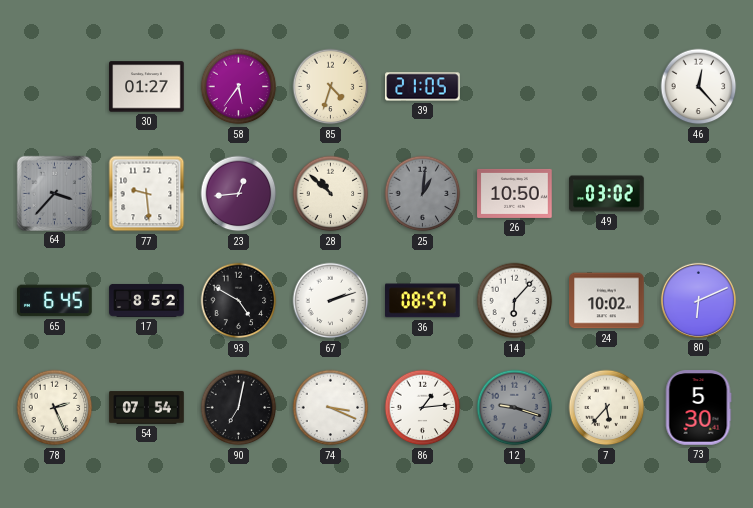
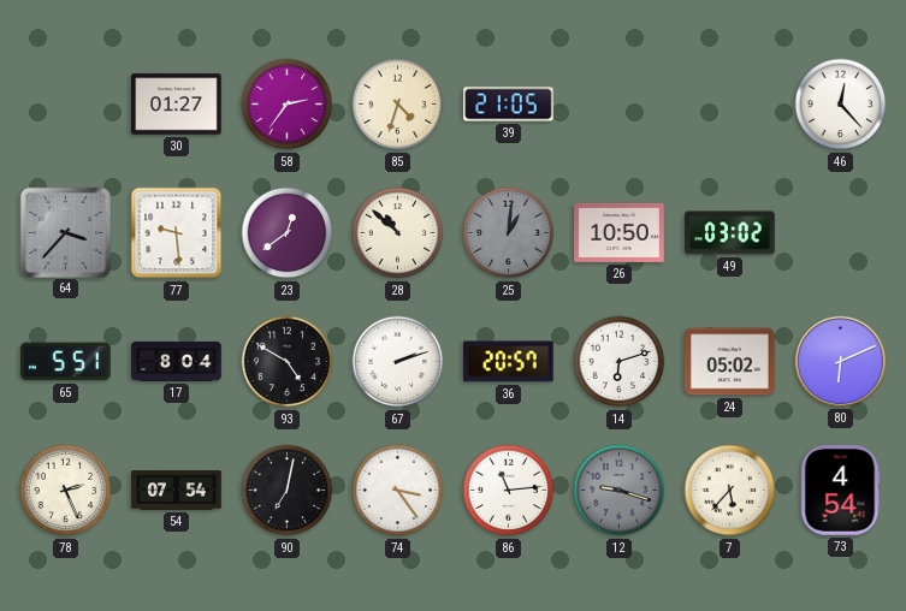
58: 5:36 -> 2:36 (288, 105)
23: 12:44 -> 12:39 (288, 233)
65: 6:45 -> 5:51 (66, 362)
17: 8:52 -> 8:04 (177, 362)
36: 08:57 -> 20:57 (509, 362)
14: 6:07 -> 6:12 (620, 362)
24: 10:02 -> 05:02 (730, 362)
74: 3:19 -> 3:24 (398, 491)
86: 1:14 -> 11:14 (509, 491)
73: 5:30 -> 4:54 (840, 491)
